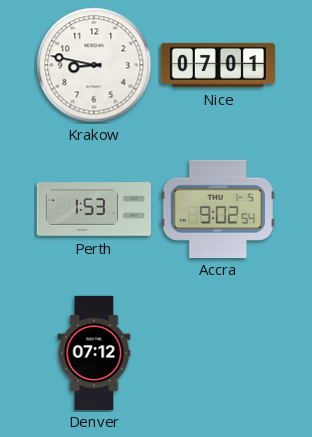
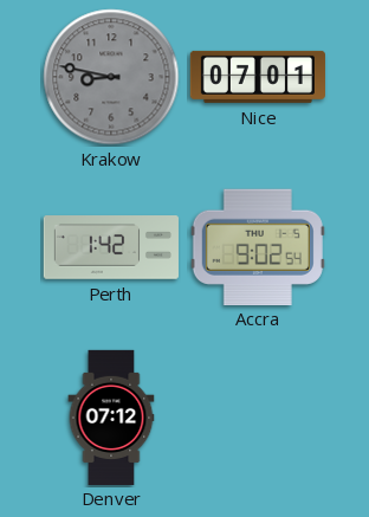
Krakow dial: white -> grey (111, 77)
Perth: 1:53 -> 1:42 (111, 247)
